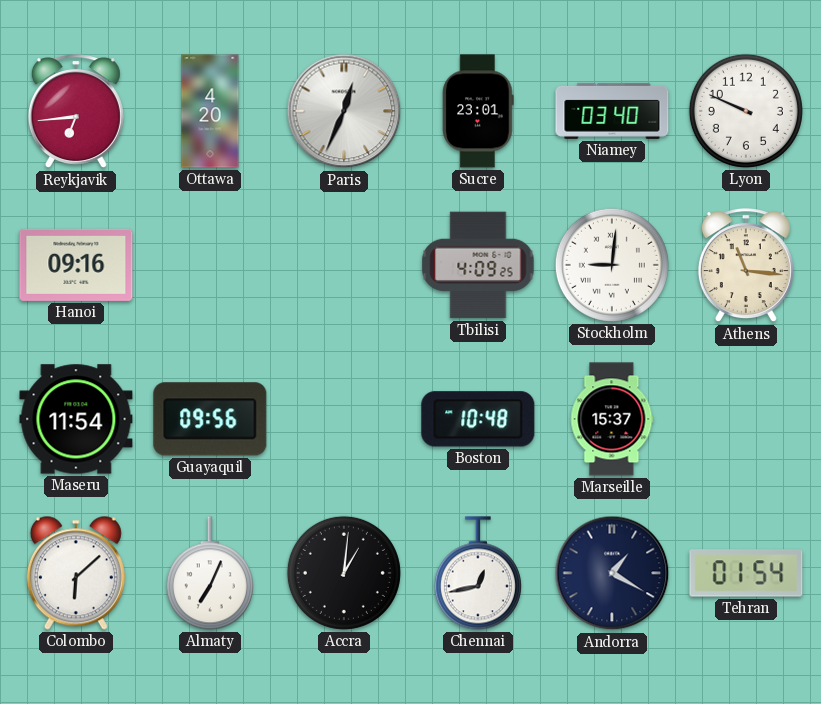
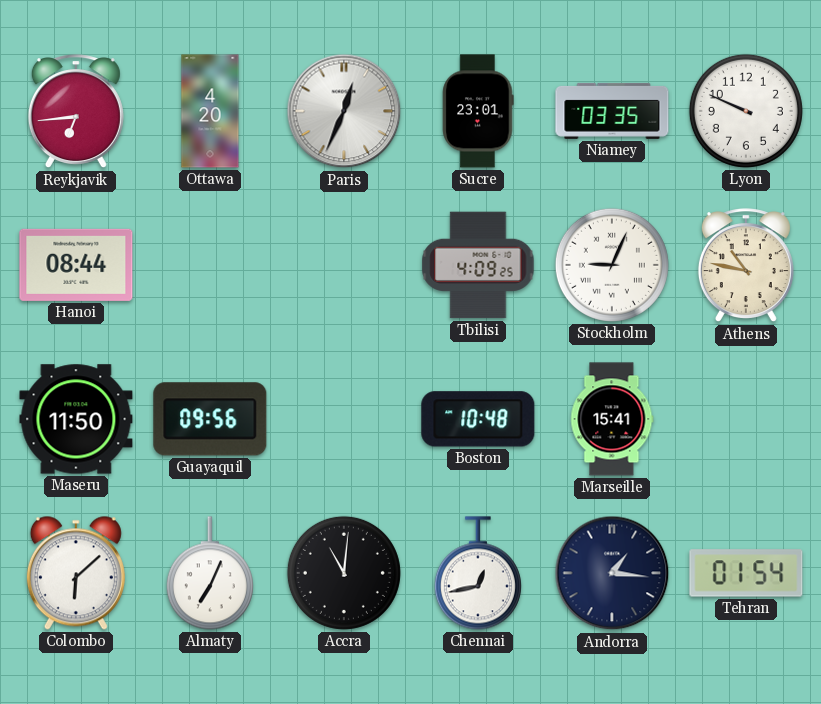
Niamey: 03:40 -> 03:35 (612, 111)
Hanoi: 09:16 -> 08:44 (76, 265)
Stockholm: 9:01 -> 9:04 (612, 265)
Athens: 11:16 -> 10:47 (746, 266)
Maseru: 11:54 -> 11:50 (76, 419)
Marseille: 15:37 -> 15:41 (612, 419)
Accra: 1:01 -> 11:01 (344, 573)
Andorra: 1:20 -> 1:16 (612, 573)
